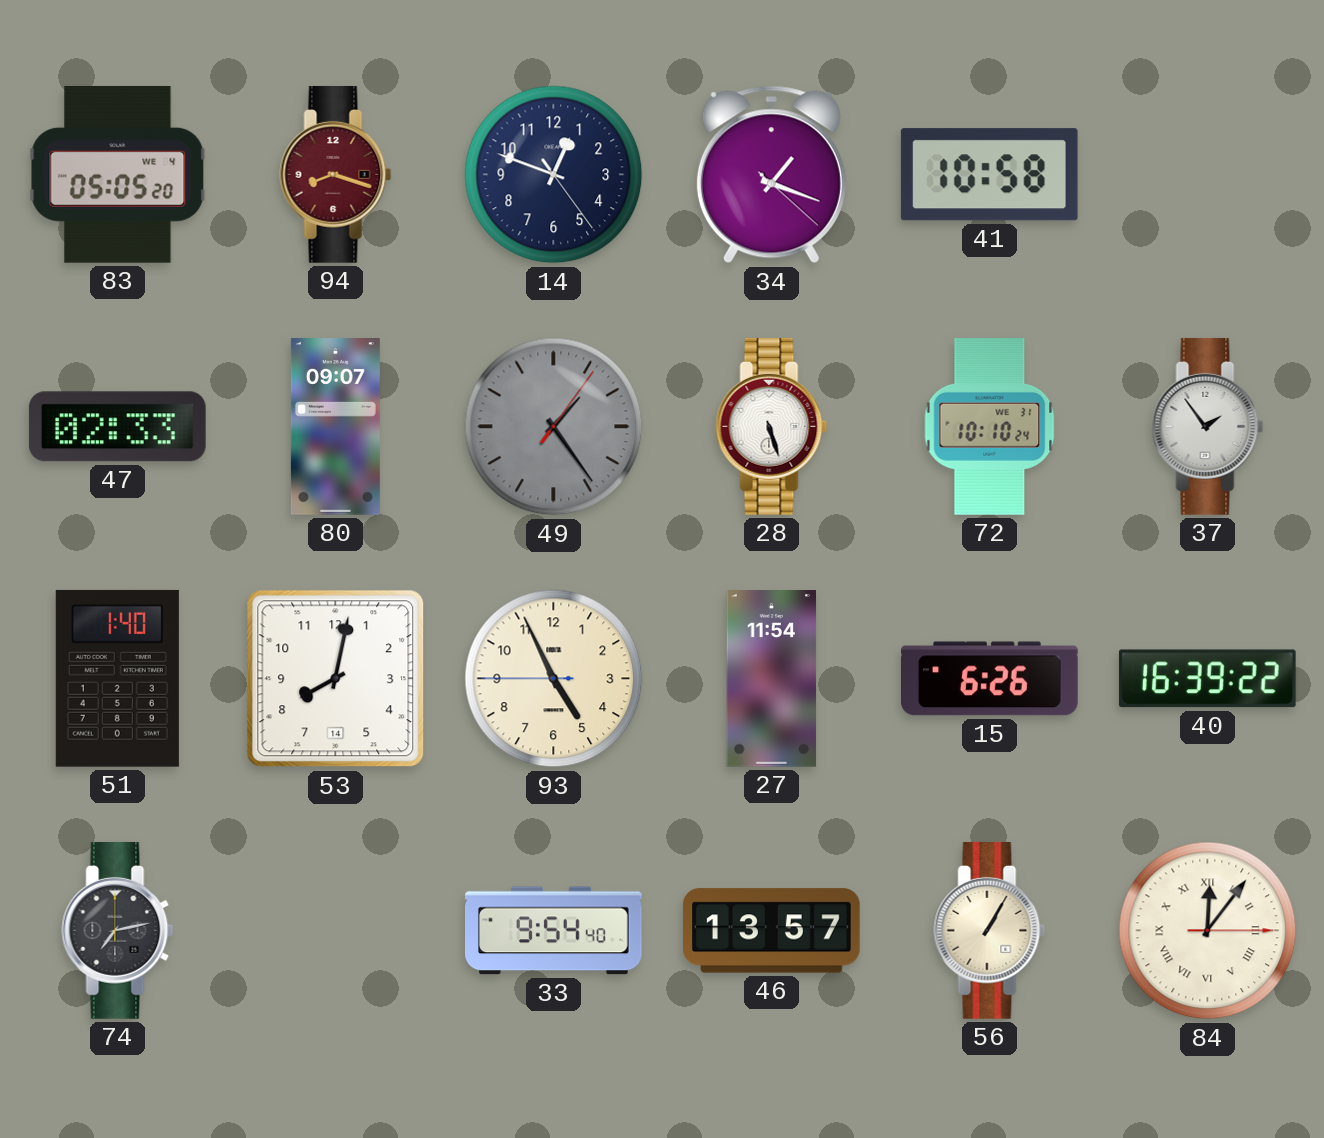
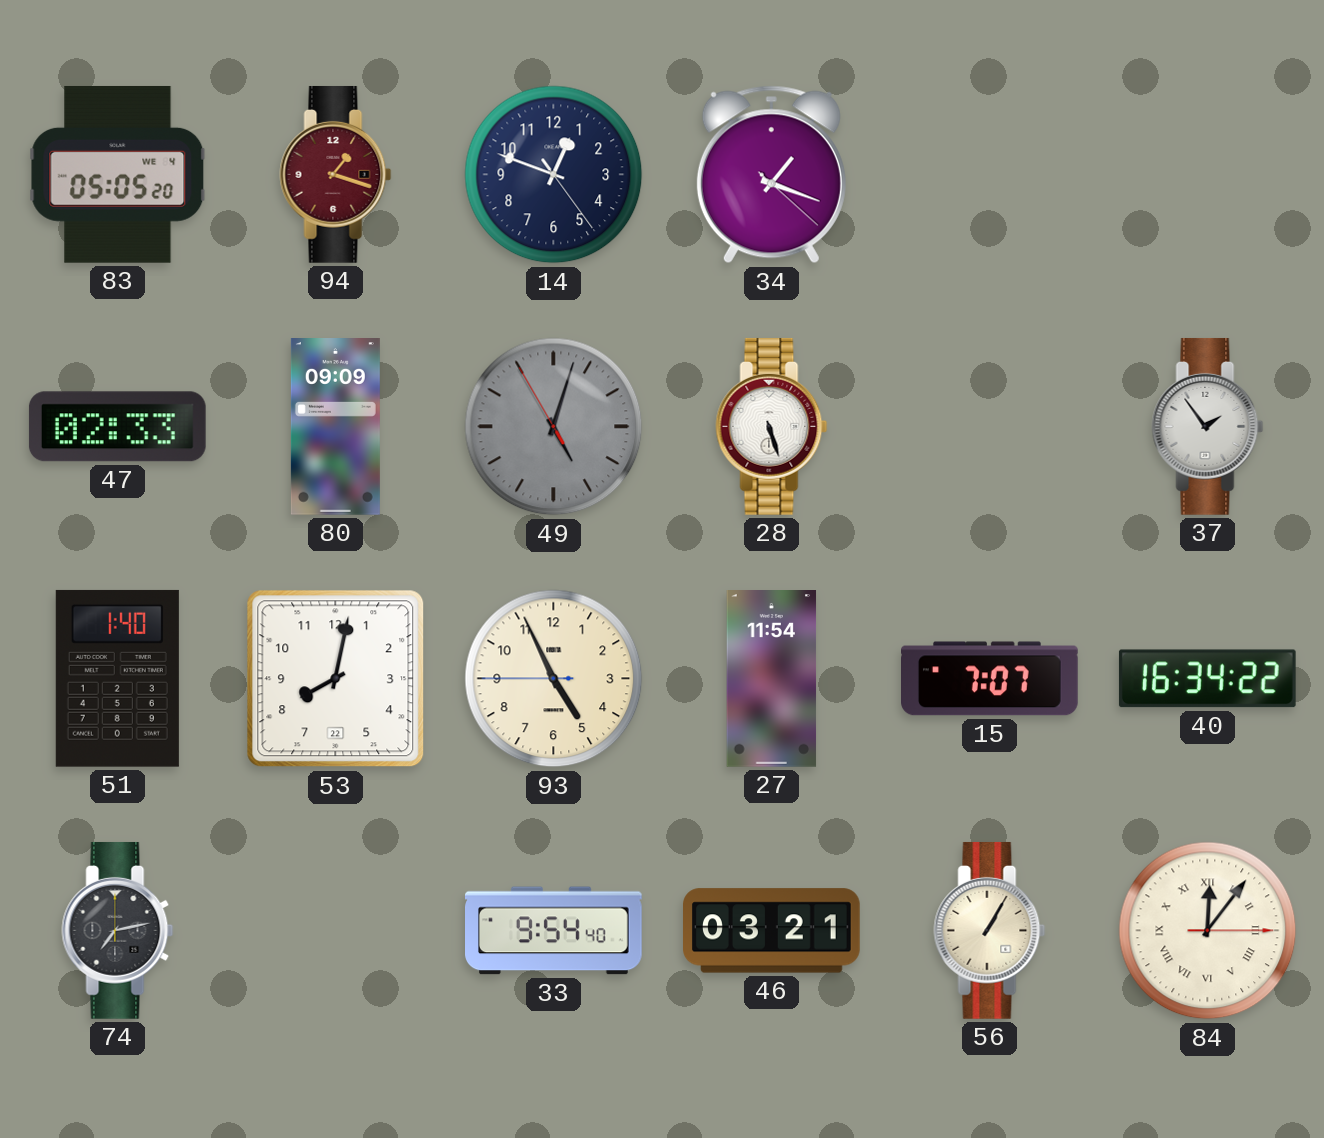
94: 8:18 -> 1:18 (336, 174)
41: 10:58 -> none (989, 175)
80: 09:07 -> 09:09 (335, 427)
49: 1:24 -> 5:02 (554, 427)
72: 10:10 -> none (990, 427)
53 date: 14 -> 22 (336, 679)
15: 6:26 -> 7:07 (990, 679)
40: 16:39 -> 16:34 (1207, 679)
46: 13:57 -> 03:21 (772, 931)
